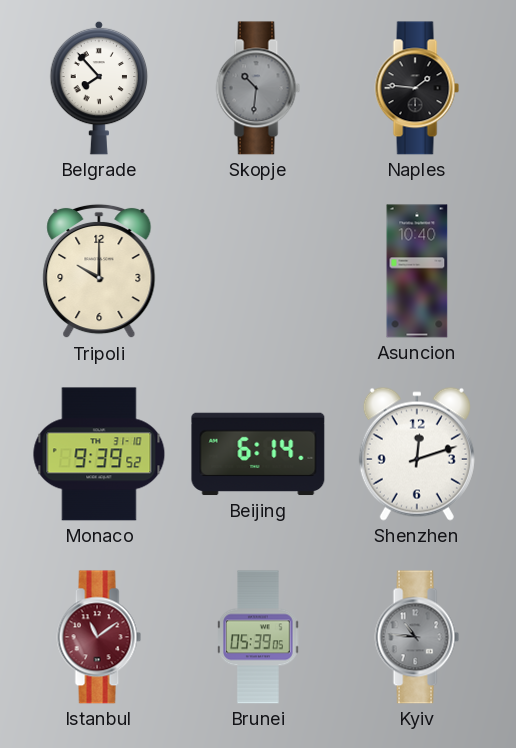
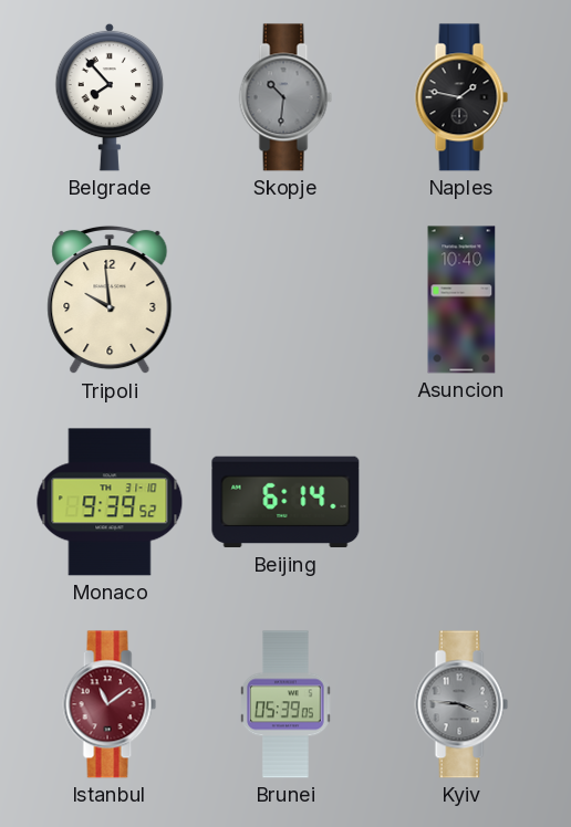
Naples: 1:46 -> 1:47 (461, 97)
Tripoli: 10:00 -> 9:59 (110, 300)
Shenzhen: 12:12 -> none (417, 454)
Kyiv: 10:46 -> 3:46 (461, 704)
